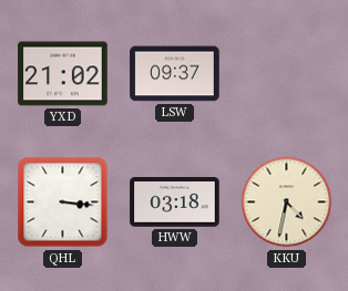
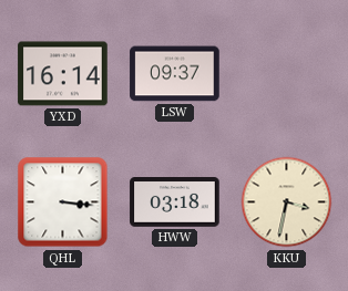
YXD: 21:02 -> 16:14 (63, 74)
KKU: 4:32 -> 3:32 (287, 202)
